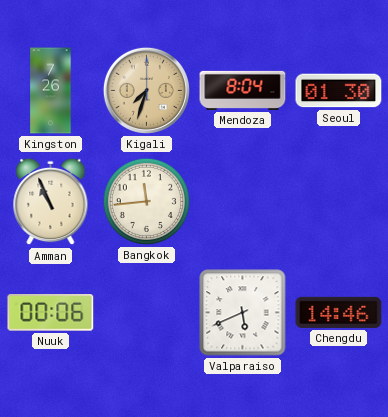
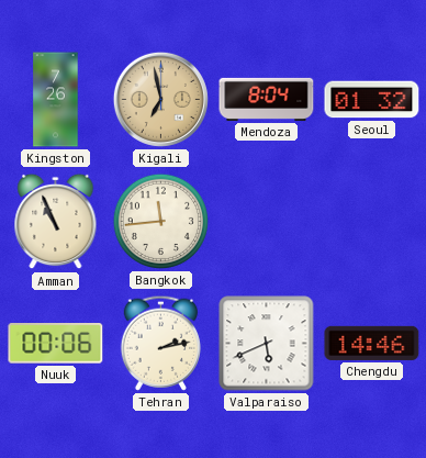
Kigali: 7:33 -> 6:58 (160, 99)
Seoul: 01:30 -> 01:32 (372, 100)
Tehran: none -> 2:13 (160, 343)
